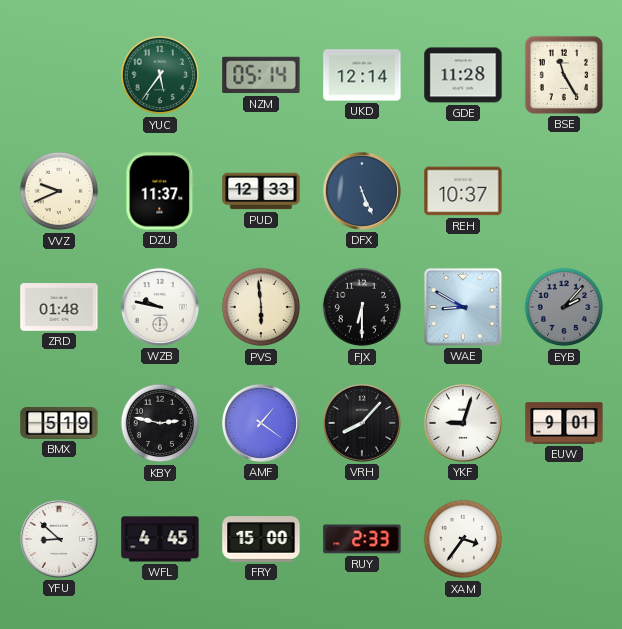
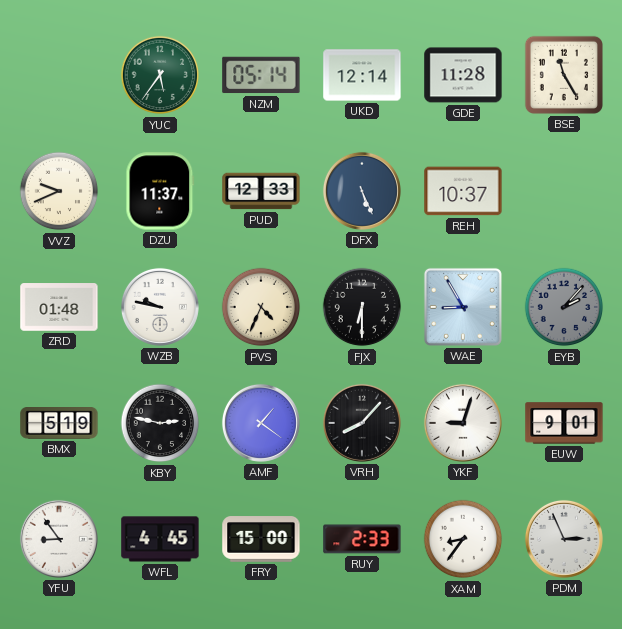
PVS: 5:59 -> 4:34 (261, 307)
WAE: 8:50 -> 8:55 (463, 307)
YFU: 8:52 -> 8:54 (59, 539)
XAM: 3:36 -> 8:36 (463, 539)
PDM: none -> 2:56 (564, 539)
